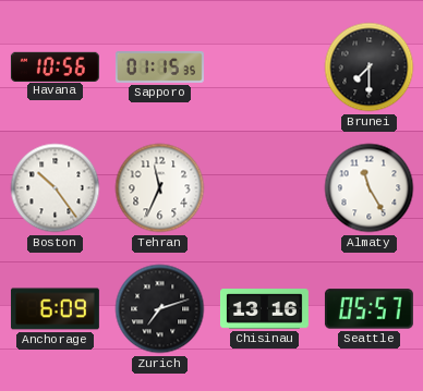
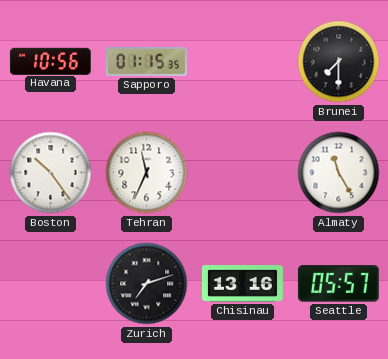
Anchorage: 6:09 -> none (55, 309)
